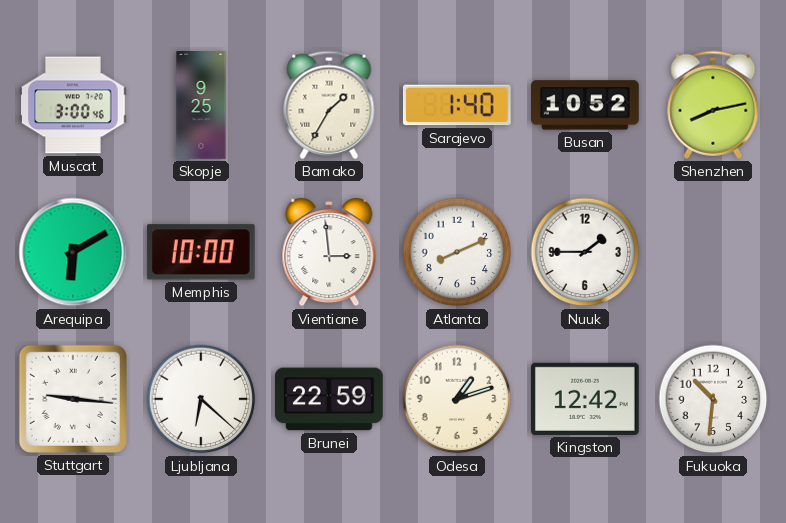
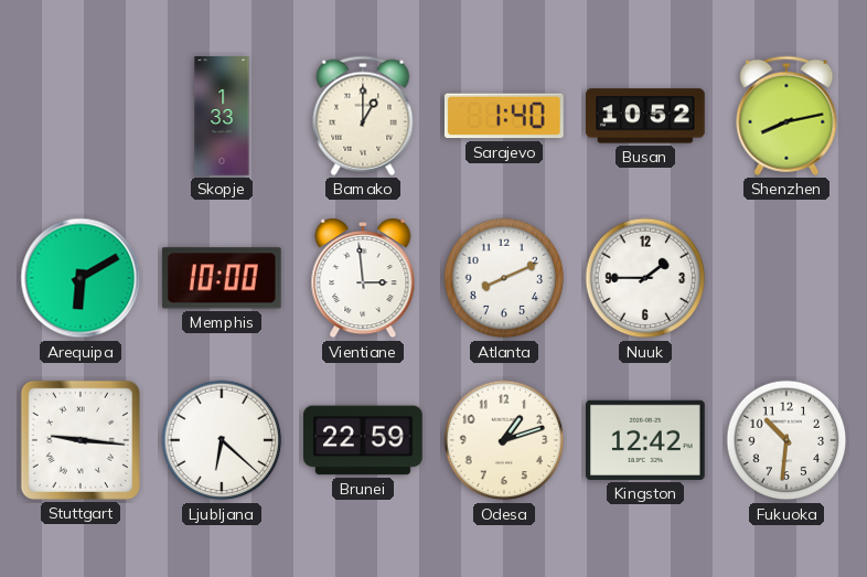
Muscat: 3:00 -> none (74, 105)
Skopje: 9:25 -> 1:33 (222, 116)
Bamako: 1:35 -> 1:00 (363, 116)
